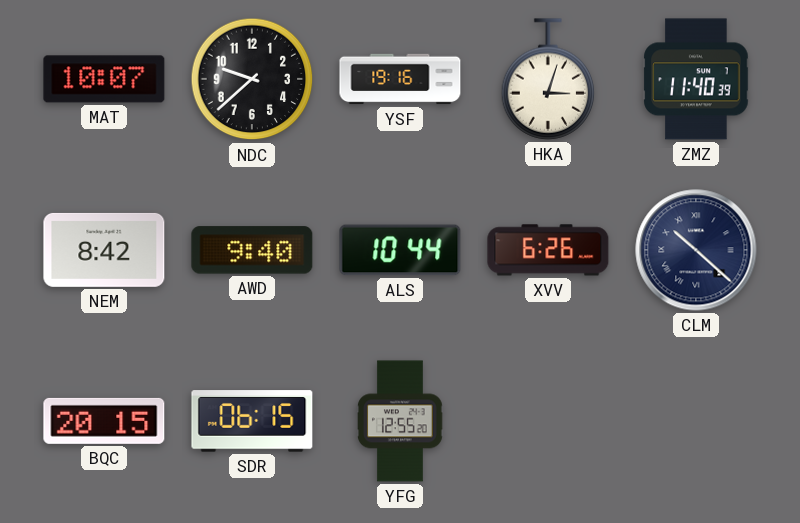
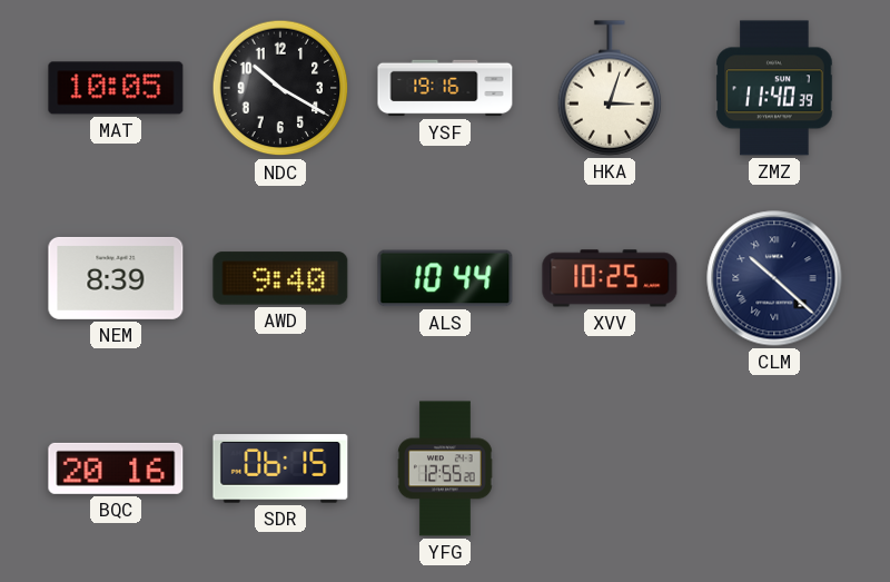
MAT: 10:07 -> 10:05 (116, 88)
NDC: 9:38 -> 10:20 (280, 88)
NEM: 8:42 -> 8:39 (116, 278)
XVV: 6:26 -> 10:25 (610, 278)
BQC: 20:15 -> 20:16 (116, 468)
